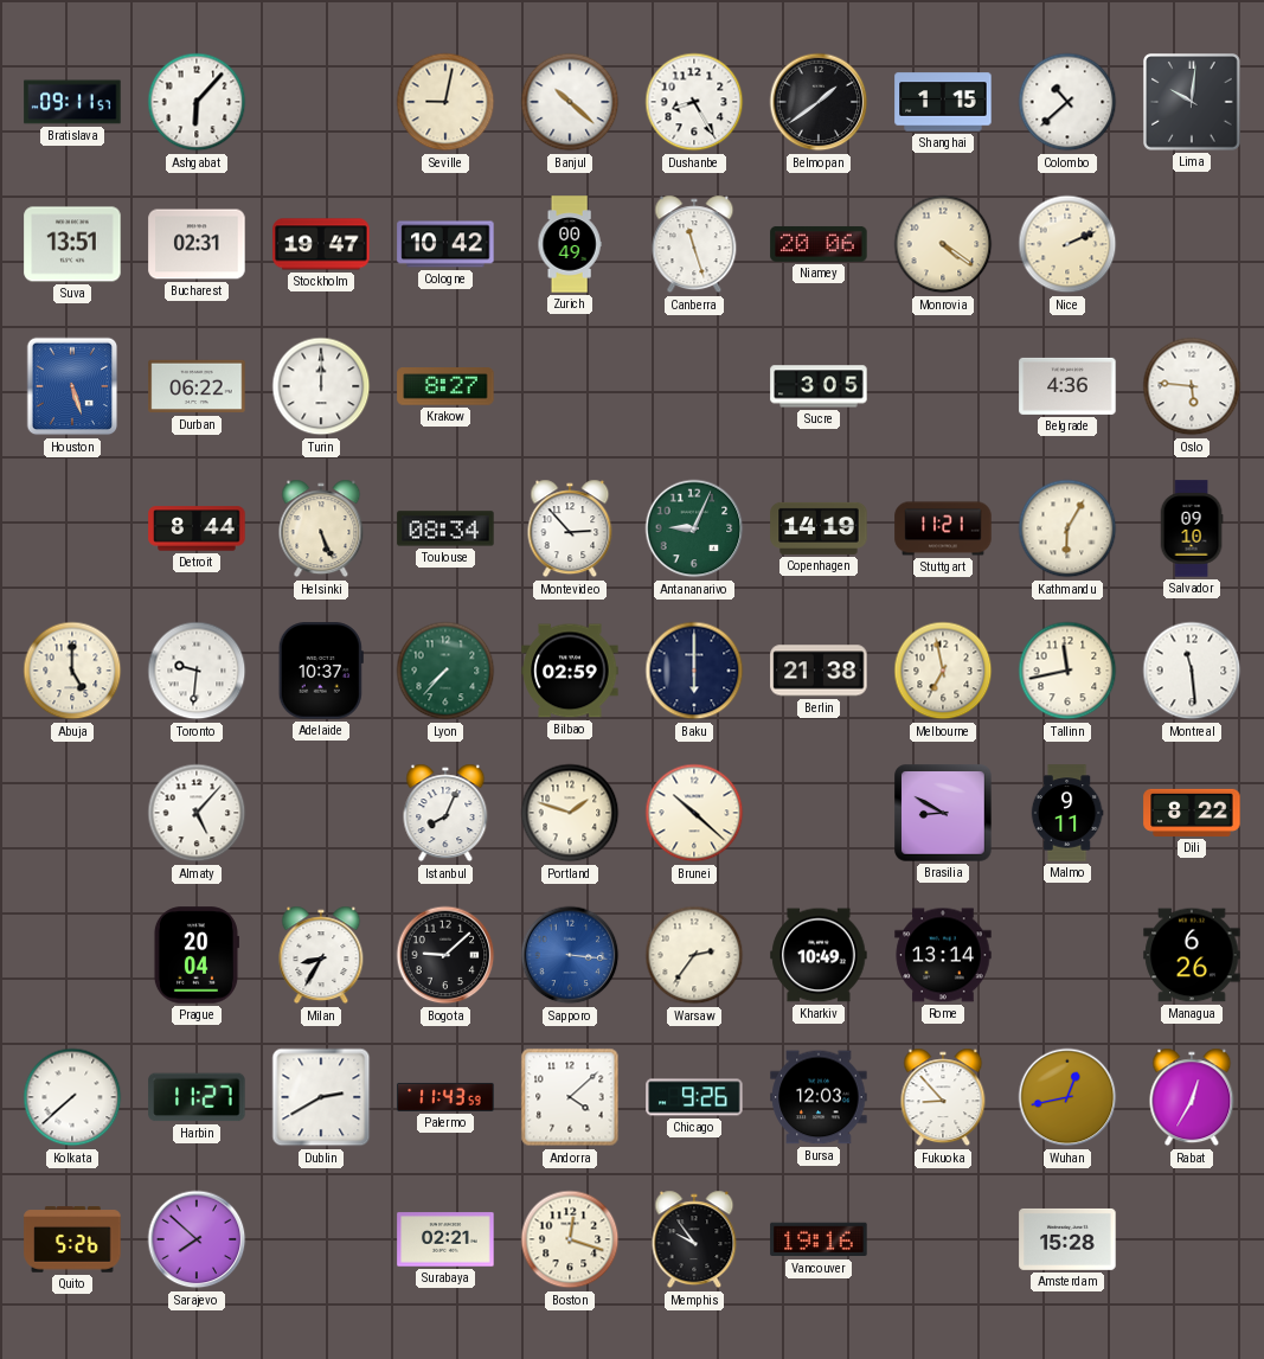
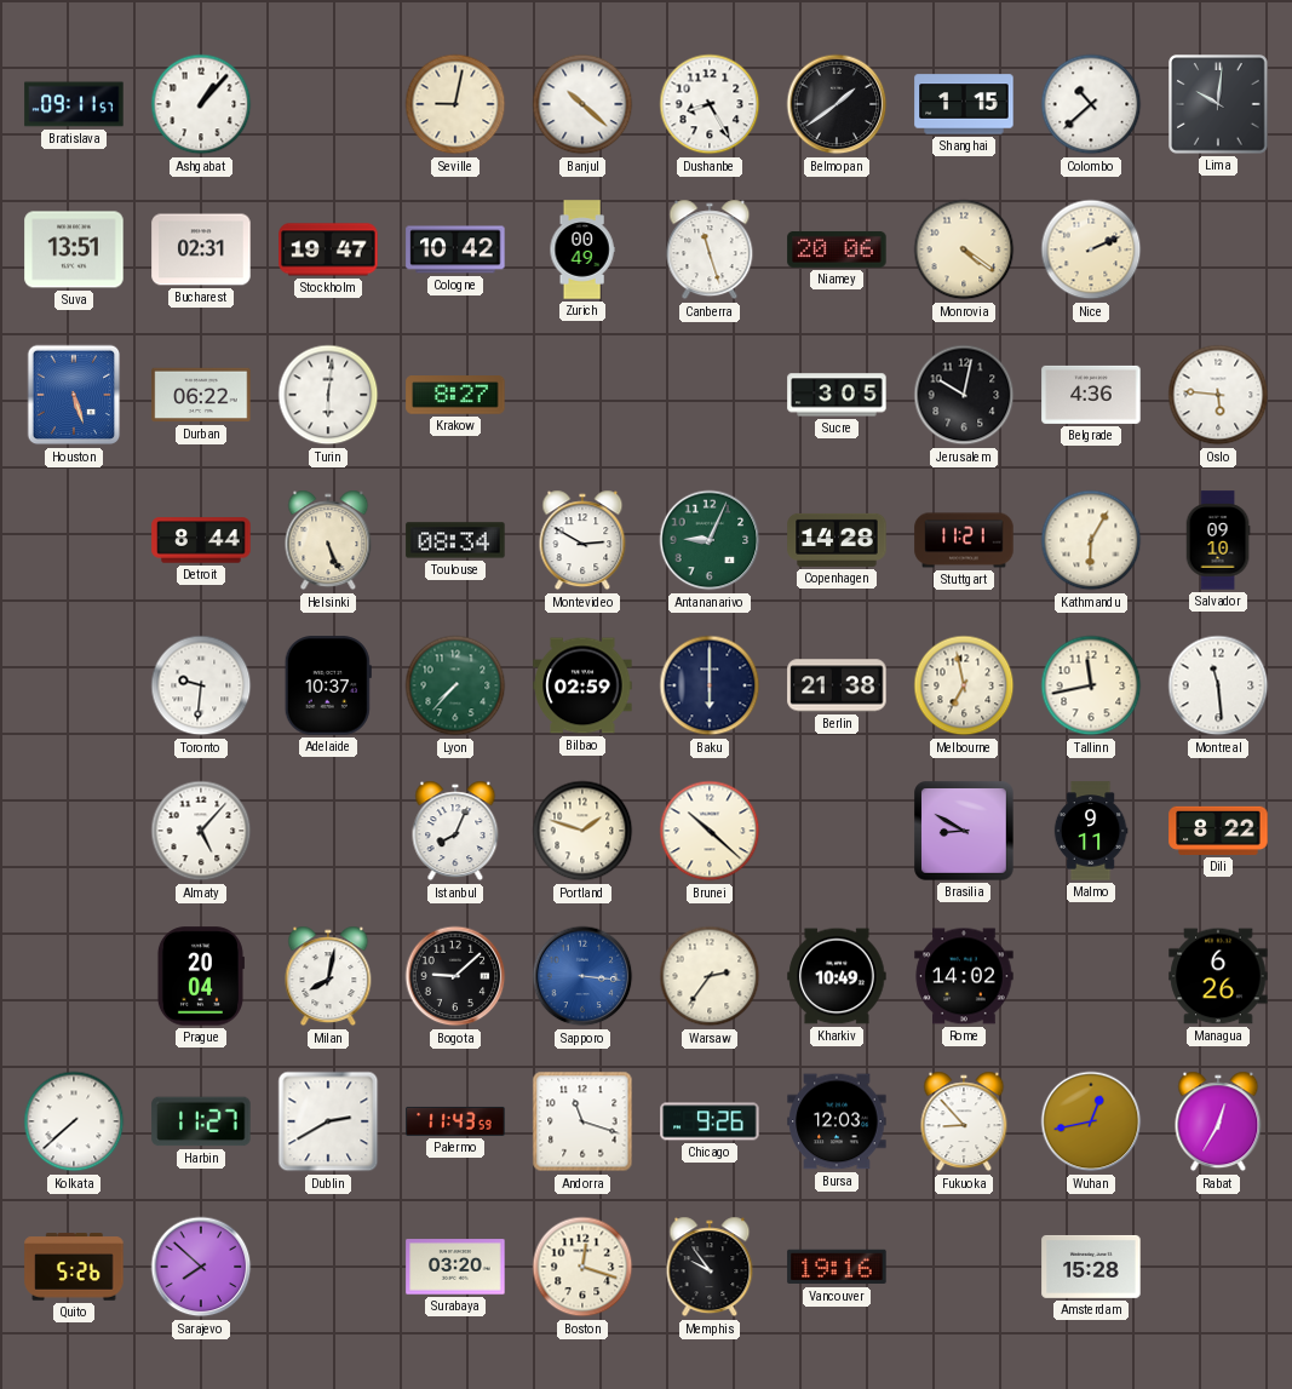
Ashgabat: 6:07 -> 1:07 (201, 104)
Turin: 12:00 -> 6:01 (328, 395)
Jerusalem: none -> 10:02 (964, 395)
Montevideo: 2:53 -> 2:50 (582, 540)
Copenhagen: 14:19 -> 14:28 (837, 540)
Abuja: 5:00 -> none (72, 671)
Milan: 8:35 -> 8:02 (328, 976)
Rome: 13:14 -> 14:02 (964, 976)
Andorra: 4:08 -> 11:18 (582, 1121)
Surabaya: 02:21 -> 03:20 (455, 1267)
